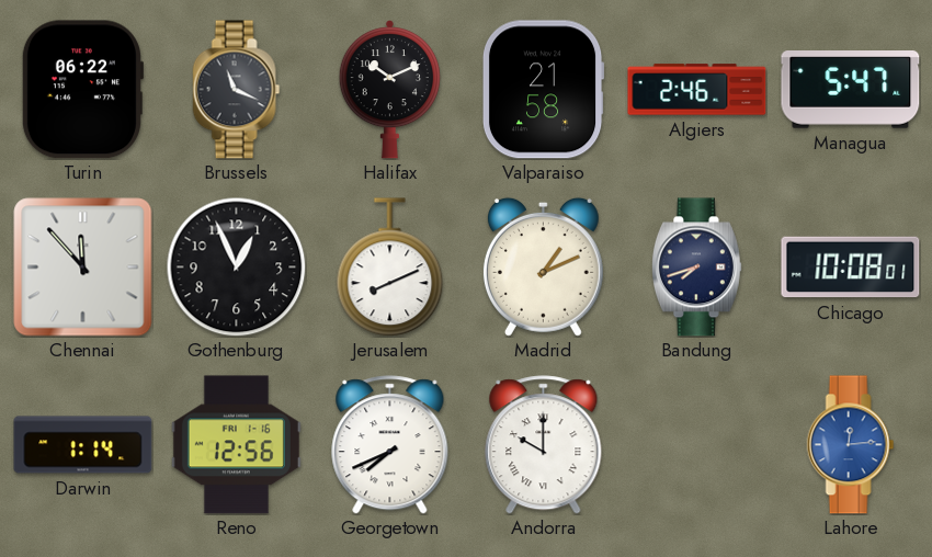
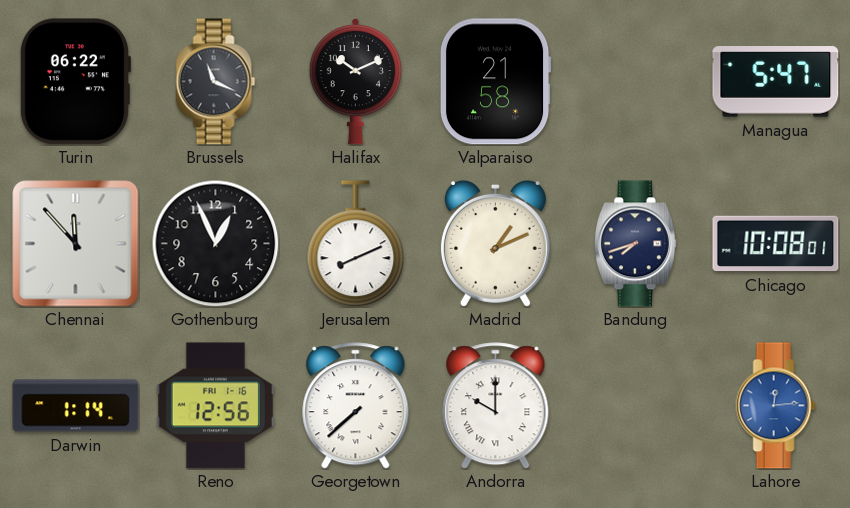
Algiers: 2:46 -> none (697, 90)
Georgetown: 7:41 -> 7:38 (356, 406)
